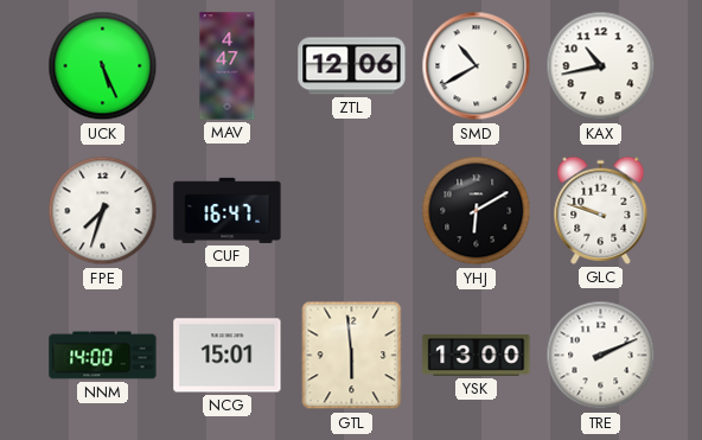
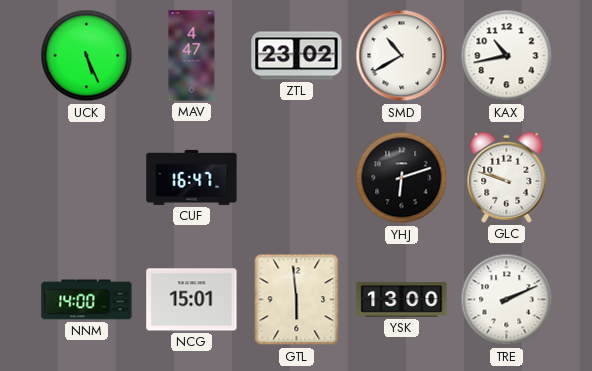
ZTL: 12:06 -> 23:02 (297, 56)
FPE: 7:33 -> none (103, 211)
YHJ: 6:10 -> 6:12 (402, 178)
